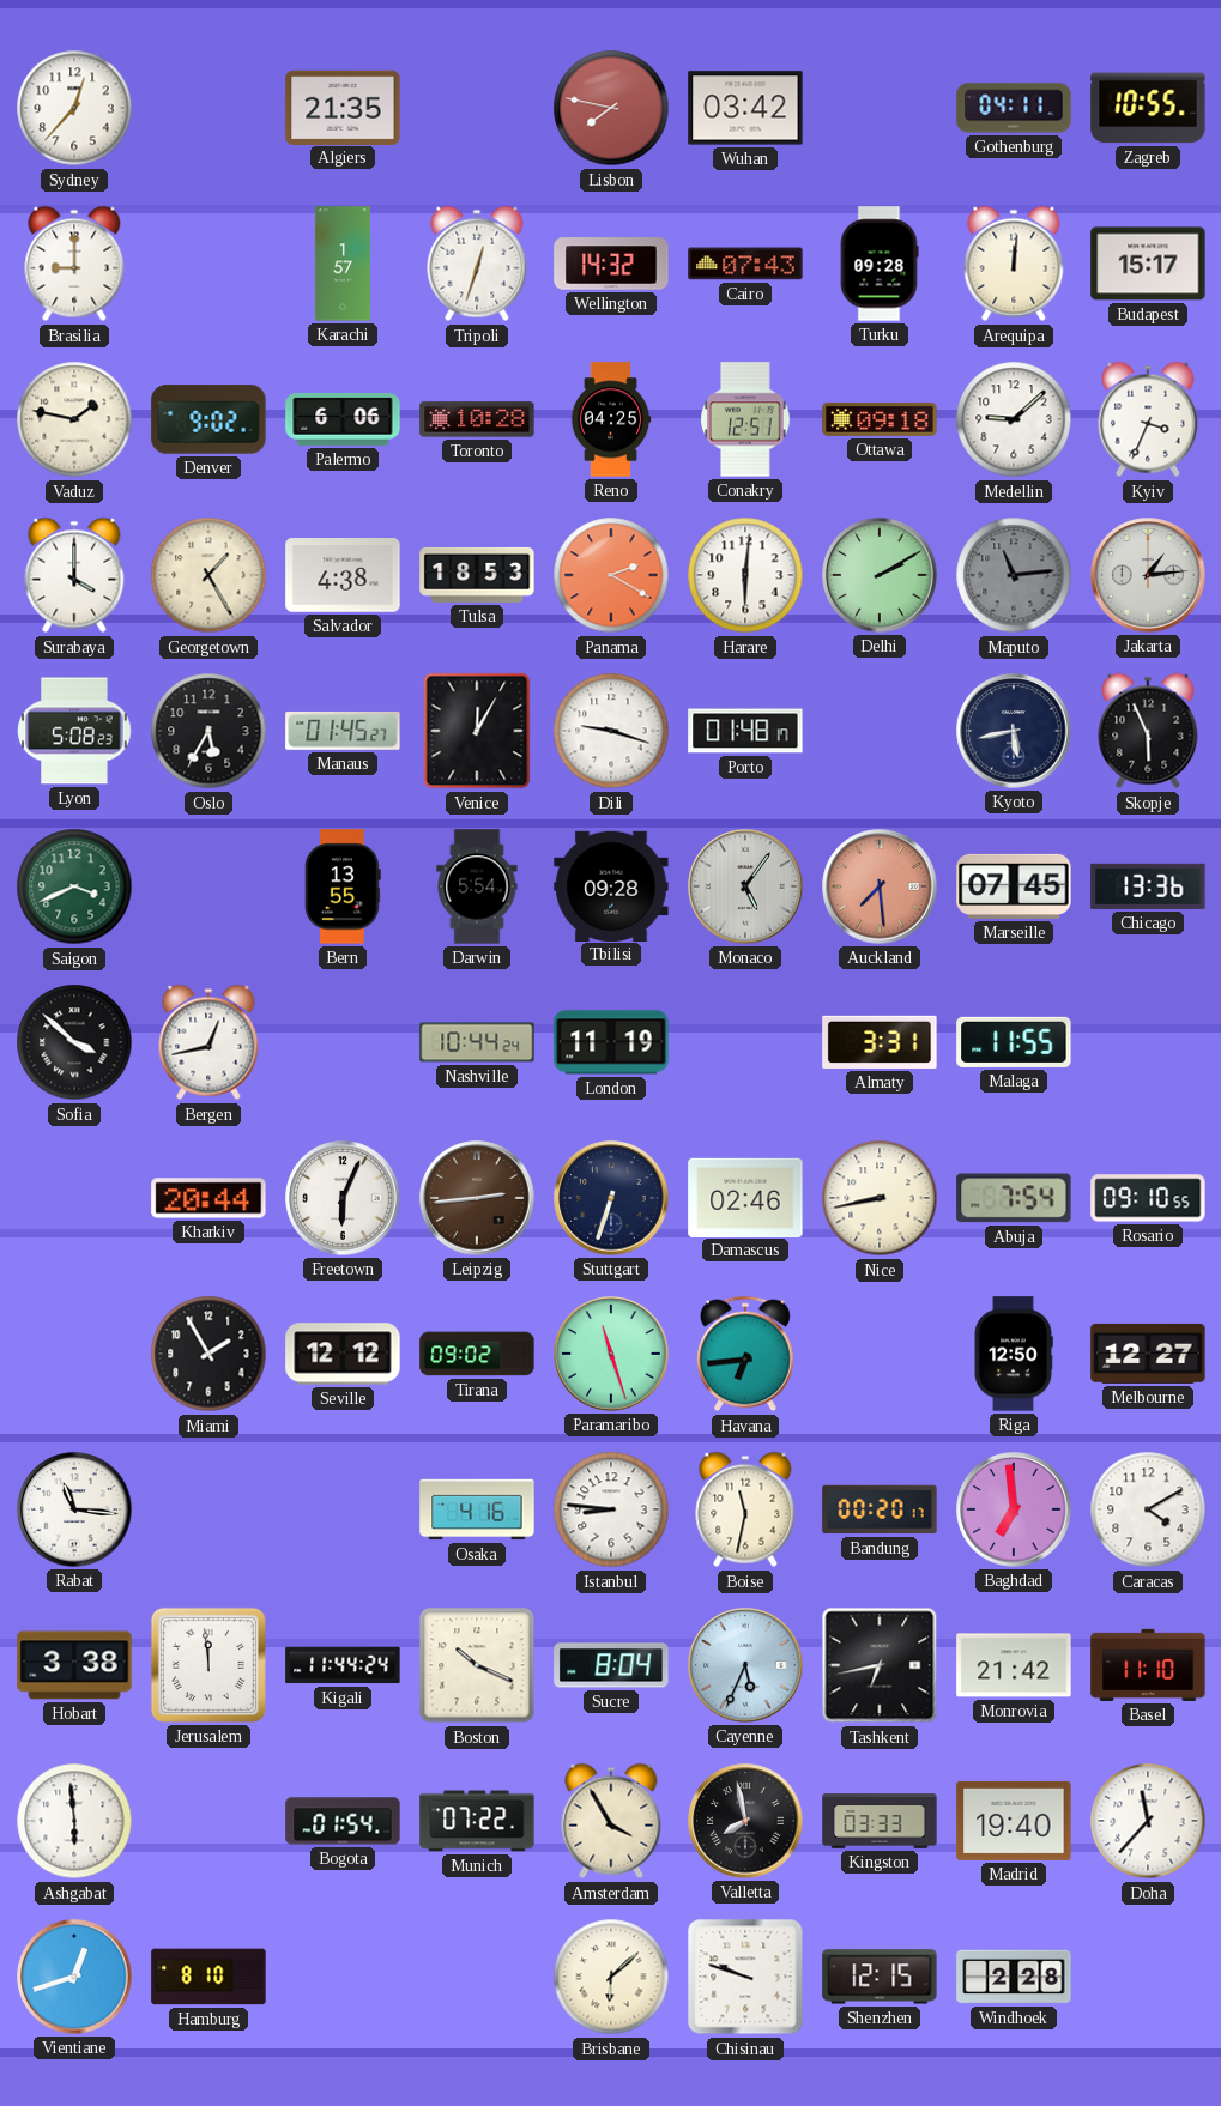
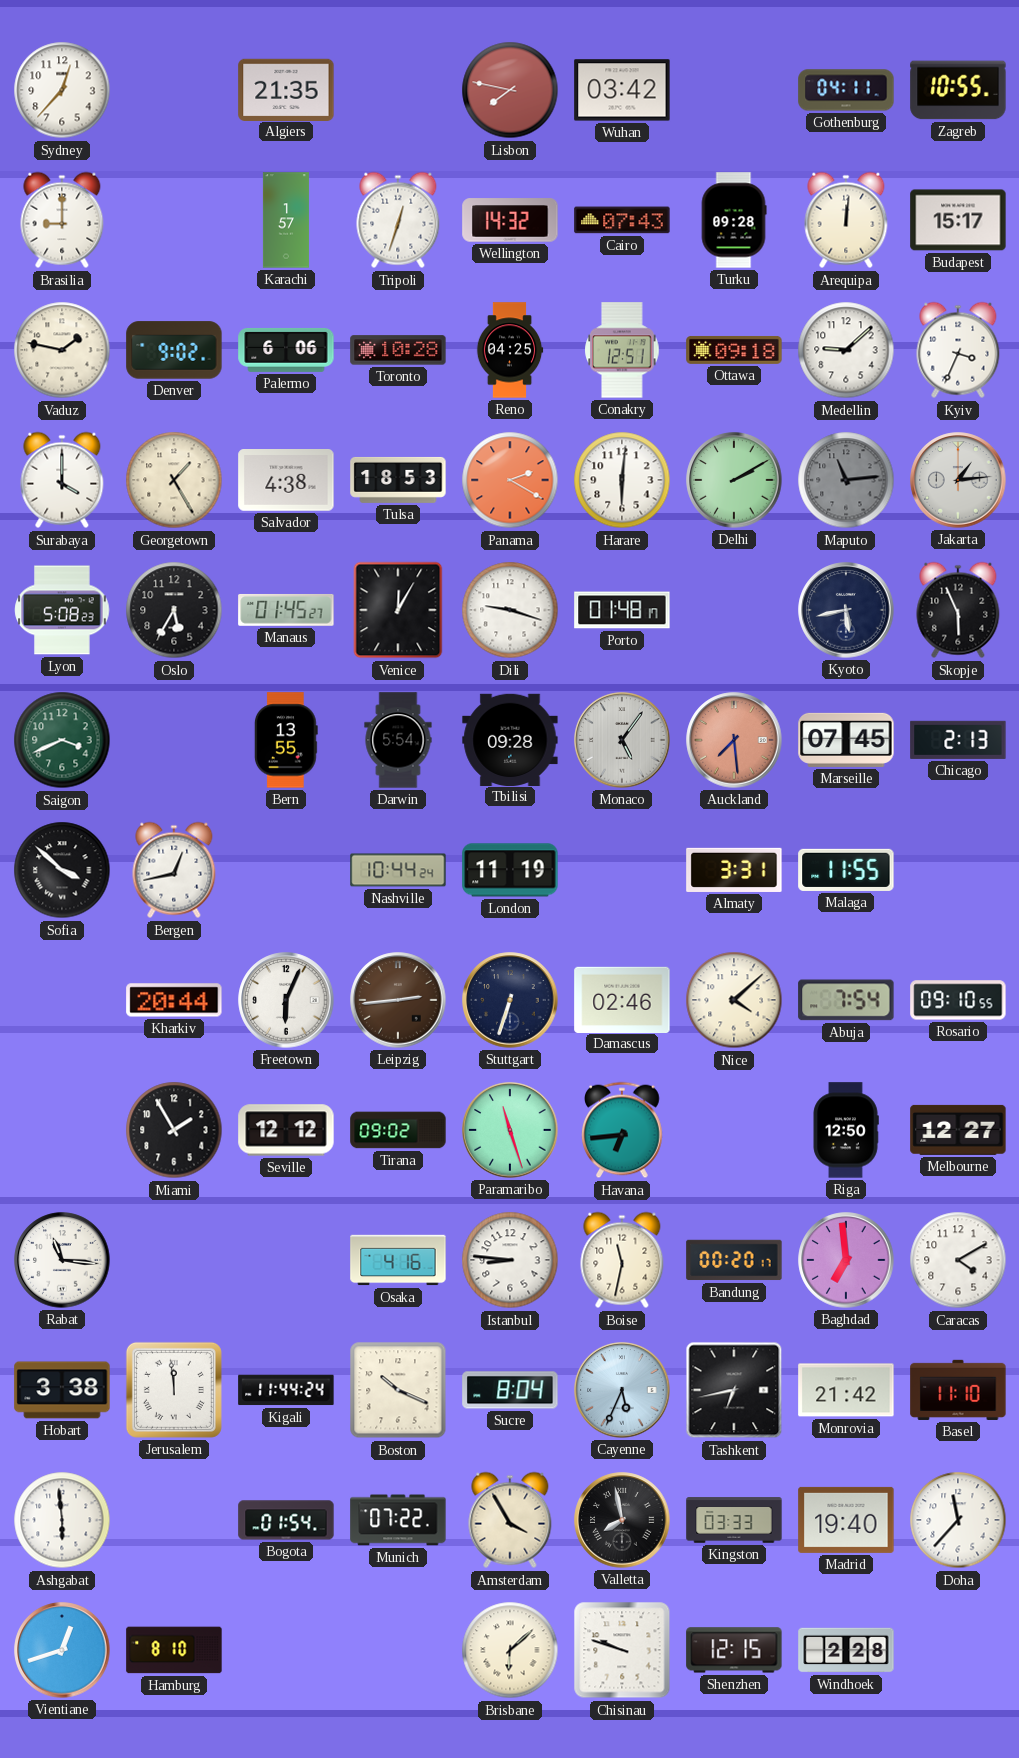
Chicago: 13:36 -> 2:13 (958, 740)
Nice: 8:43 -> 4:08 (734, 1000)
